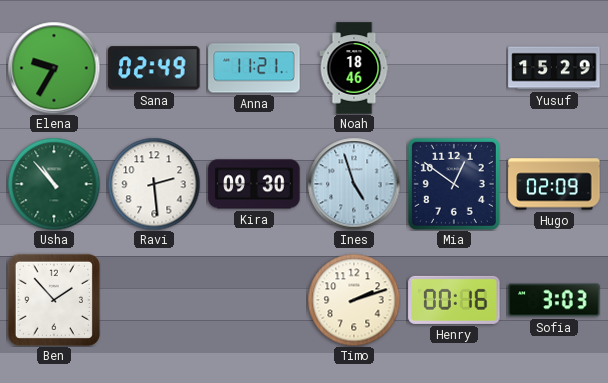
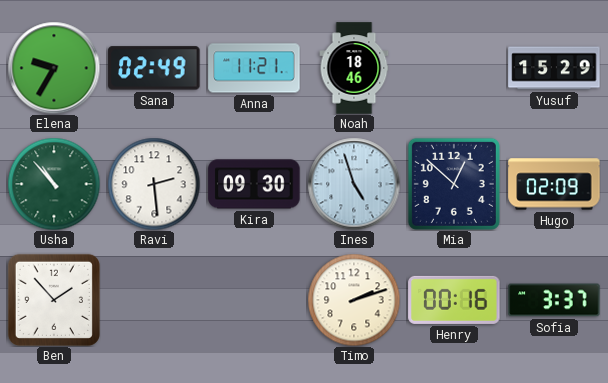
Mia: 12:51 -> 12:52 (454, 184)
Sofia: 3:03 -> 3:37 (554, 300)
